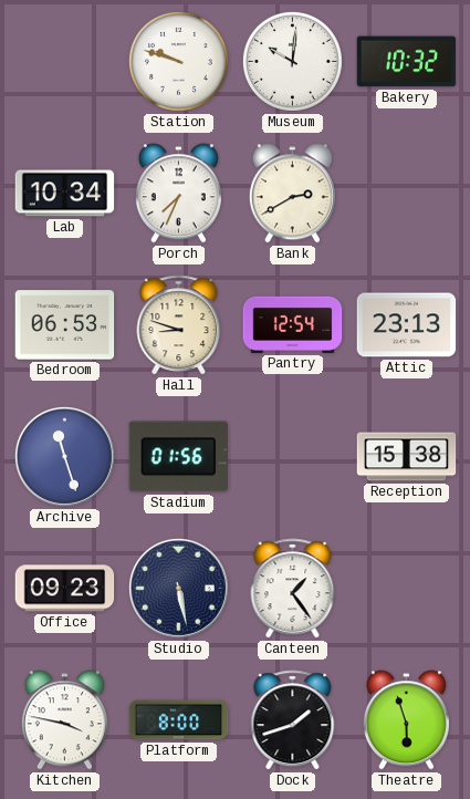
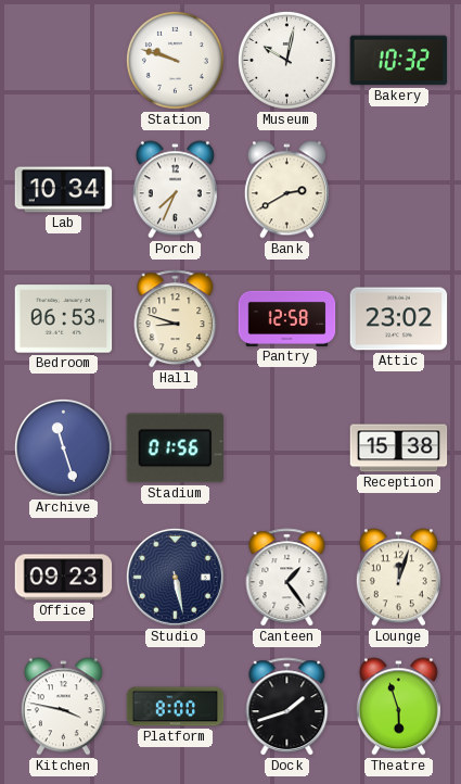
Museum: 10:01 -> 10:02 (286, 60)
Pantry: 12:54 -> 12:58 (287, 318)
Attic: 23:13 -> 23:02 (399, 319)
Lounge: none -> 12:03 (398, 578)
